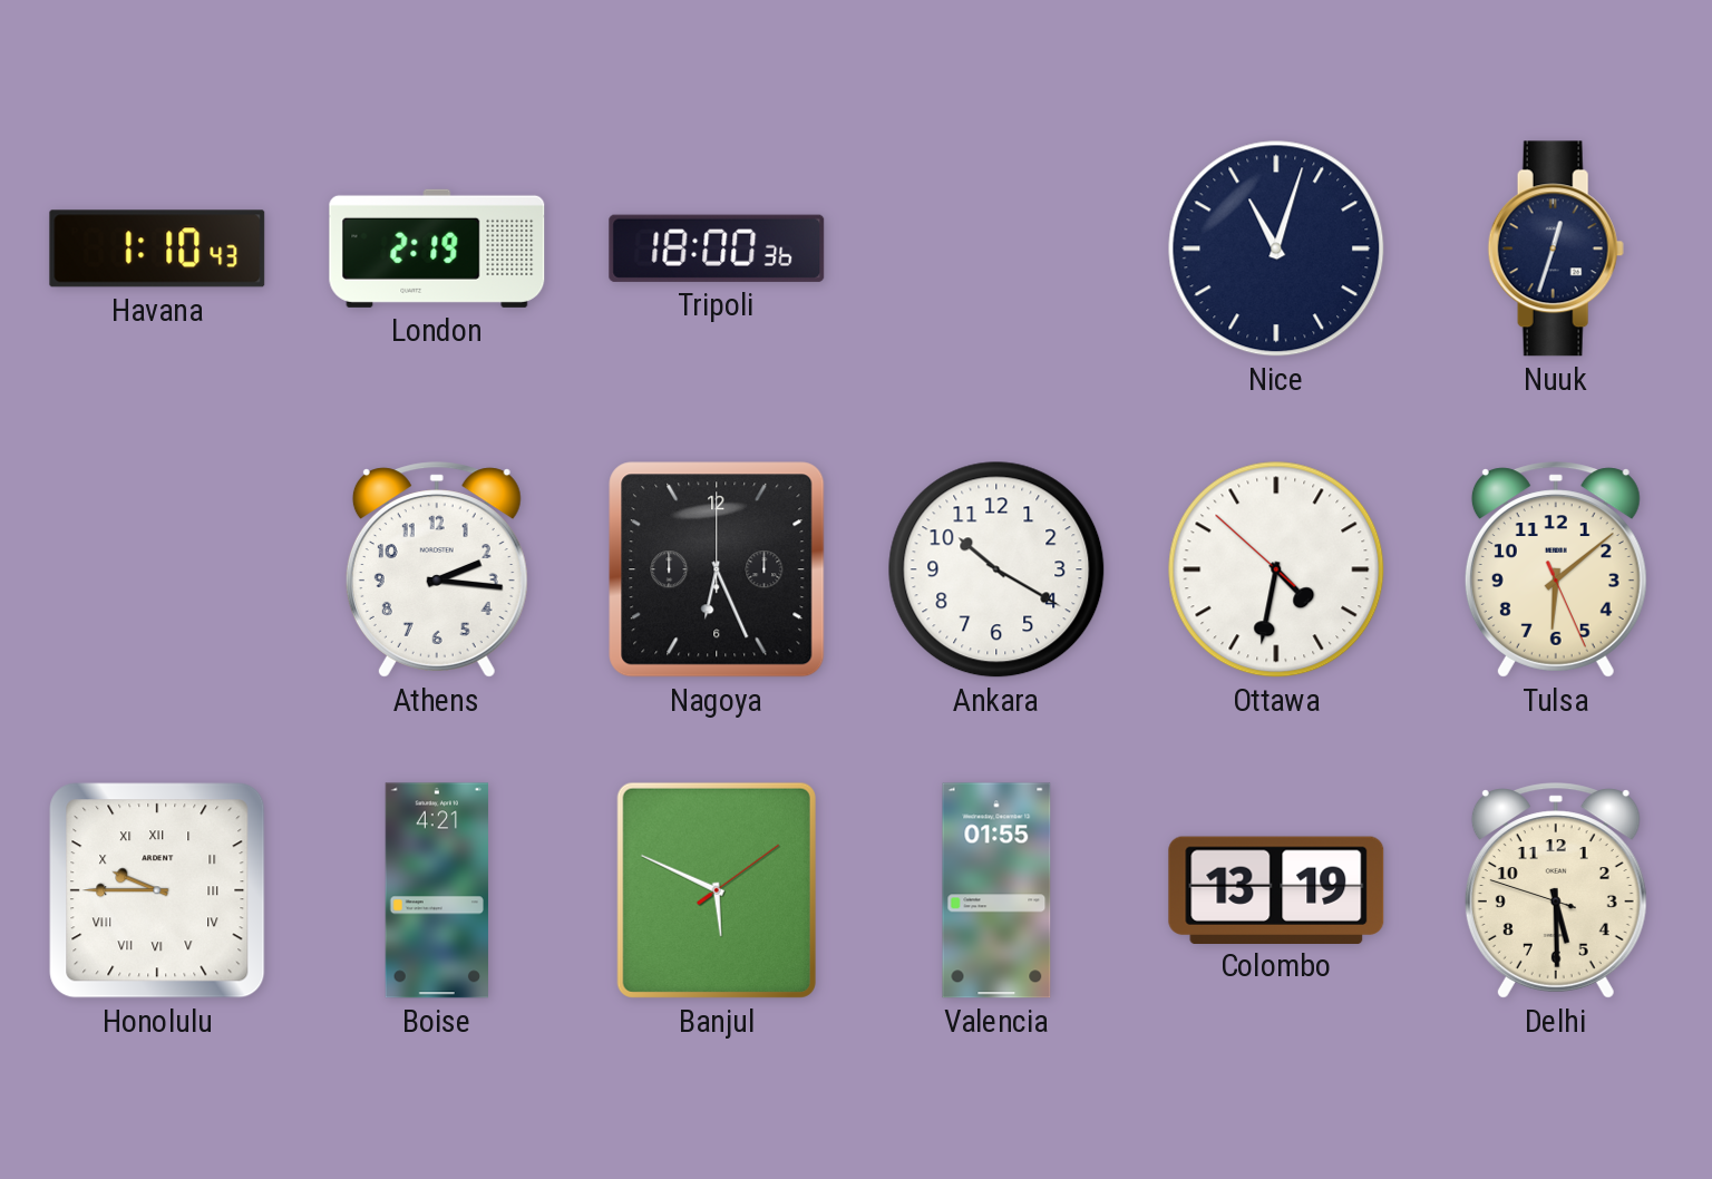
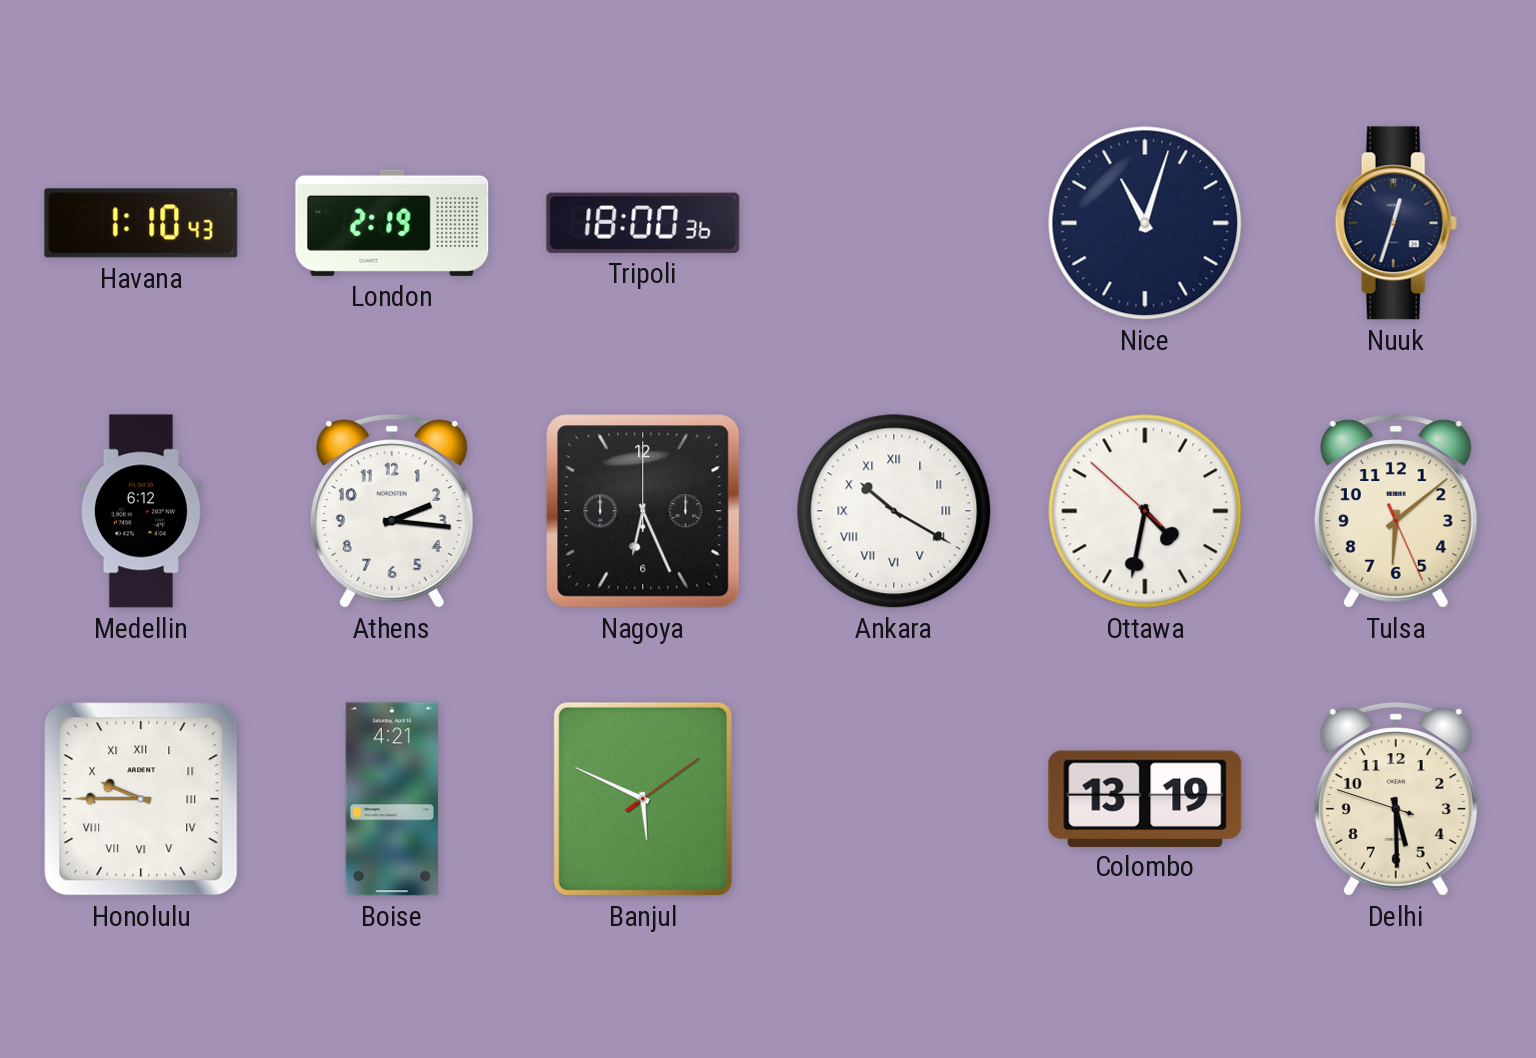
Medellin: none -> 6:12 (141, 511)
Ankara numerals: Arabic -> Roman (894, 511)
Valencia: 01:55 -> none (996, 890)
